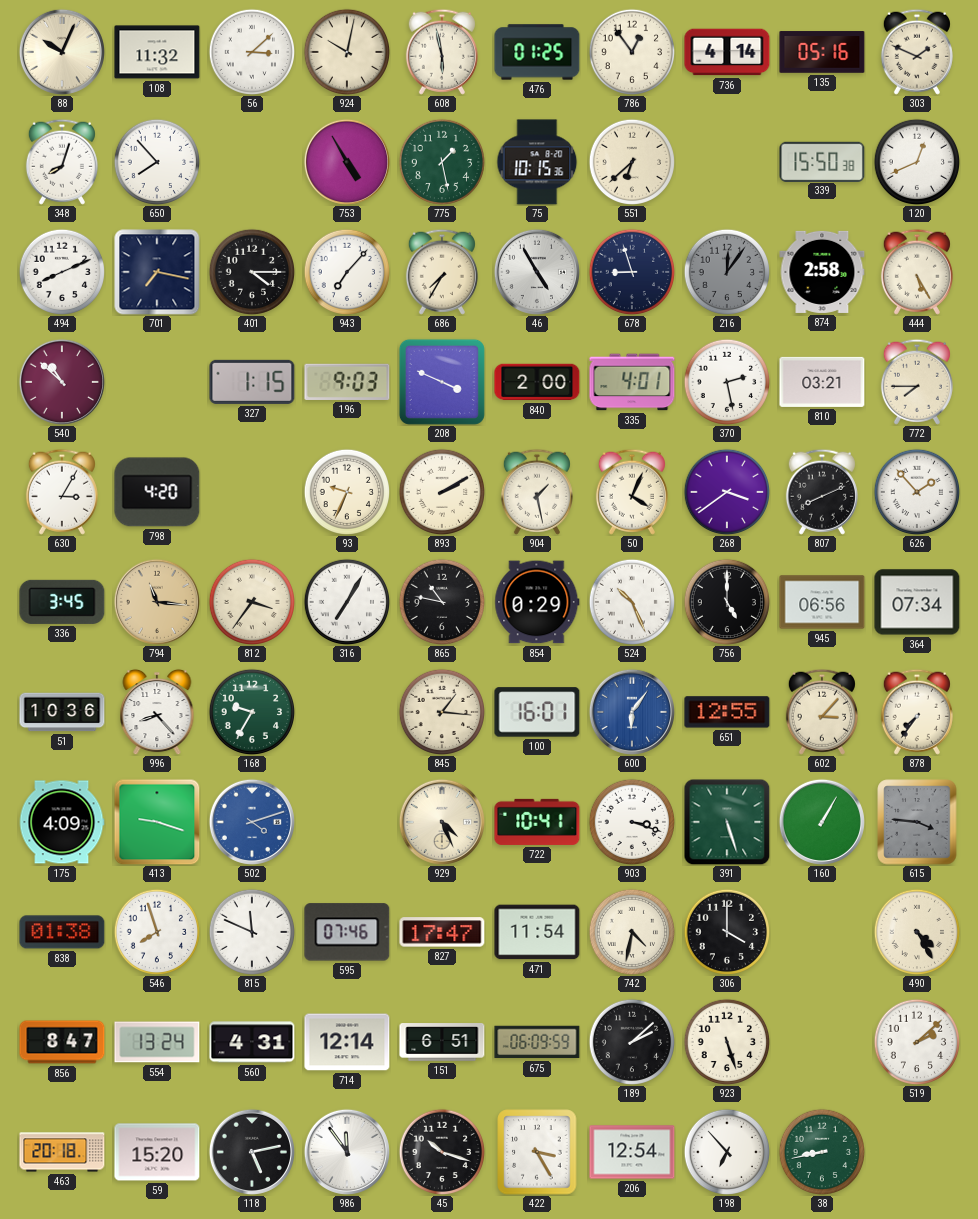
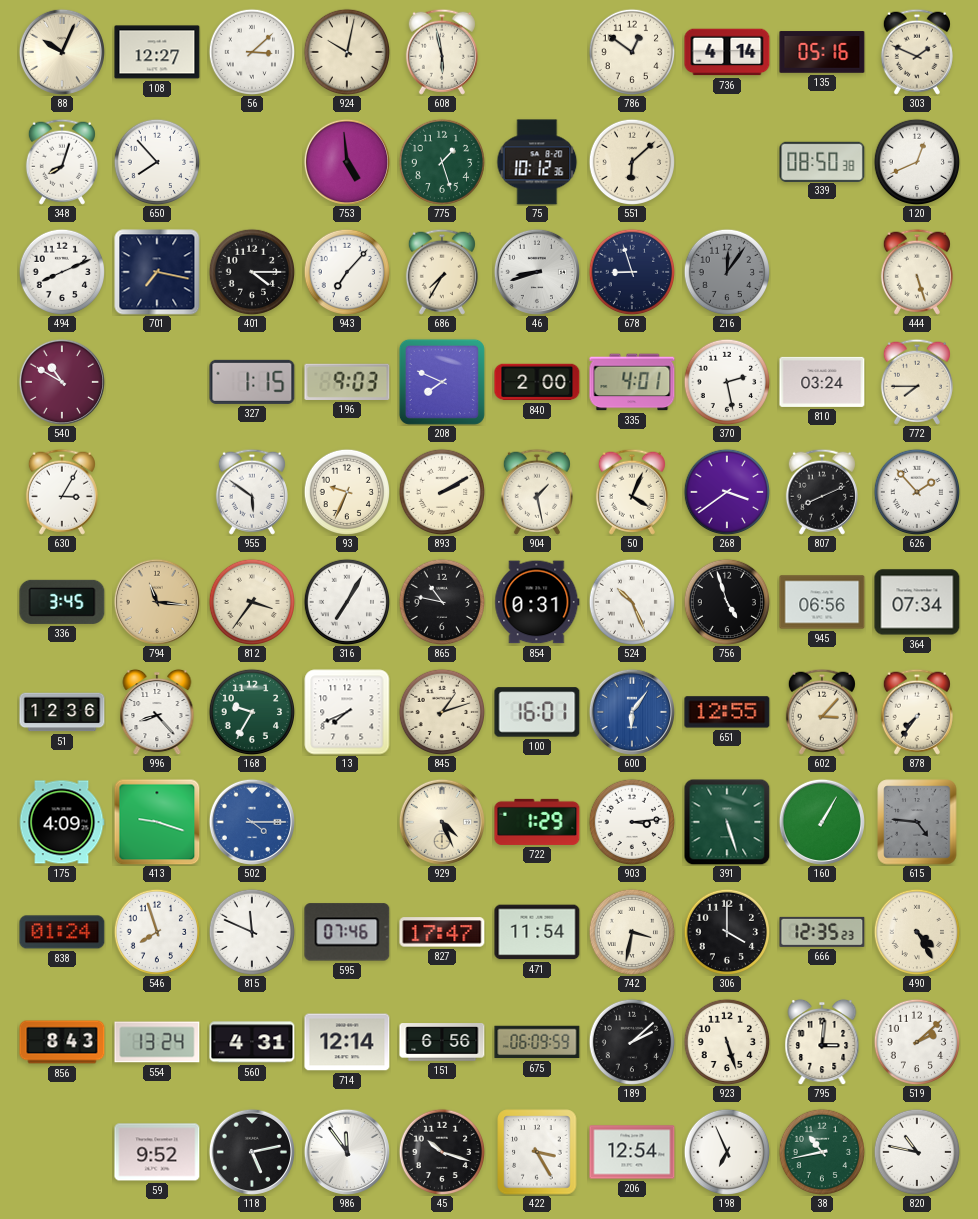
108: 11:32 -> 12:27 (157, 52)
476: 01:25 -> none (537, 52)
786: 12:54 -> 12:51 (631, 51)
753: 4:55 -> 4:59 (347, 162)
775: 1:28 -> 1:27 (441, 161)
75: 10:15 -> 10:12 (537, 162)
551: 6:38 -> 6:08 (631, 161)
339: 15:50 -> 08:50 (822, 161)
46: 4:55 -> 8:42 (537, 272)
874: 2:58 -> none (822, 272)
444: 5:25 -> 5:27 (917, 272)
540: 10:52 -> 10:50 (62, 382)
208: 3:49 -> 7:49 (442, 382)
810: 03:21 -> 03:24 (822, 382)
798: 4:20 -> none (157, 492)
955: none -> 5:51 (252, 492)
854: 0:29 -> 0:31 (537, 602)
756: 5:00 -> 4:57 (726, 601)
51: 10:36 -> 12:36 (62, 712)
13: none -> 7:41 (347, 712)
845: 1:16 -> 1:12 (441, 711)
502: 4:12 -> 4:15 (252, 822)
722: 10:41 -> 1:29 (537, 822)
903: 3:18 -> 3:14 (631, 821)
615: 3:46 -> 4:46 (917, 822)
838: 01:38 -> 01:24 (62, 932)
742: 4:32 -> 3:32 (631, 931)
666: none -> 12:35 (822, 932)
856: 8:47 -> 8:43 (62, 1042)
151: 6:51 -> 6:56 (442, 1042)
795: none -> 3:01 (822, 1042)
463: 20:18 -> none (62, 1152)
59: 15:20 -> 9:52 (157, 1152)
198: 6:53 -> 6:56 (726, 1151)
38: 8:43 -> 10:43 (821, 1151)
820: none -> 10:47 (916, 1151)
